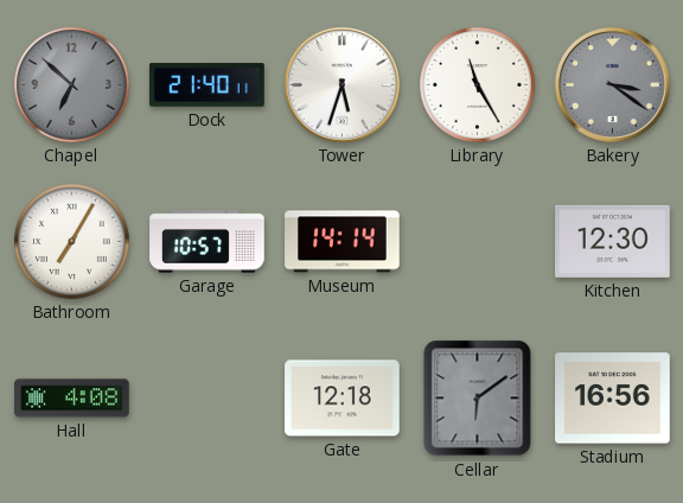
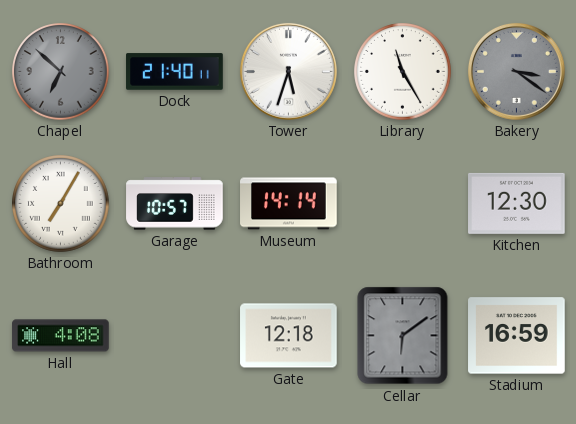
Stadium: 16:56 -> 16:59 (517, 336)
